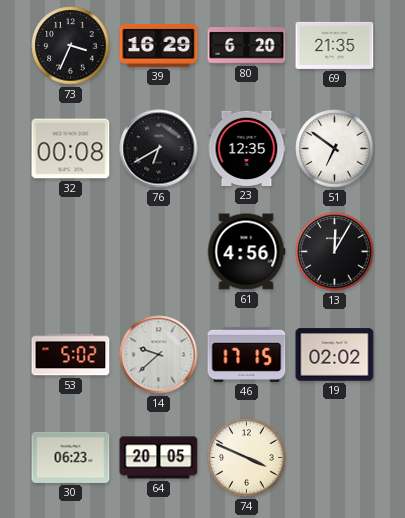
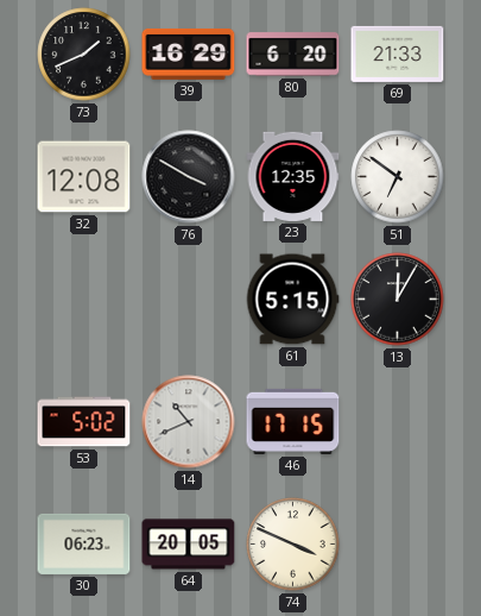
73: 3:34 -> 1:41 (84, 55)
69: 21:35 -> 21:33 (398, 54)
32: 00:08 -> 12:08 (84, 177)
76: 6:40 -> 3:50 (189, 177)
61: 4:56 -> 5:15 (292, 300)
14: 9:38 -> 10:41 (189, 422)
19: 02:02 -> none (335, 355)
